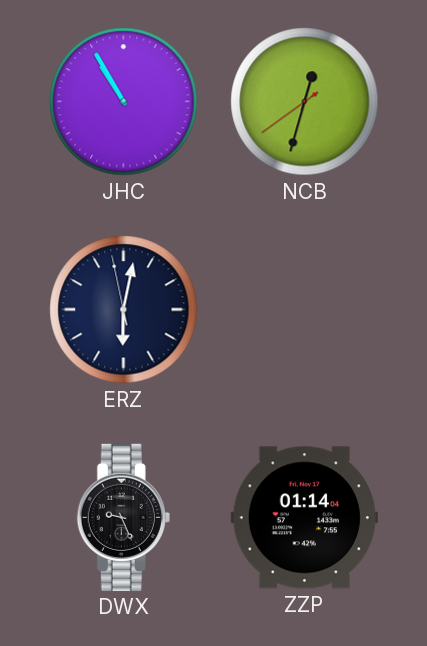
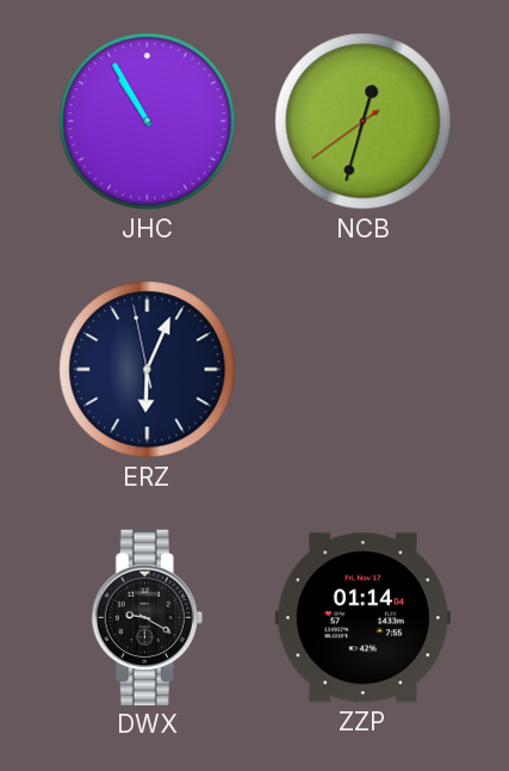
ERZ: 6:01 -> 6:03 (148, 370)
DWX: 9:26 -> 9:20 (147, 617)
